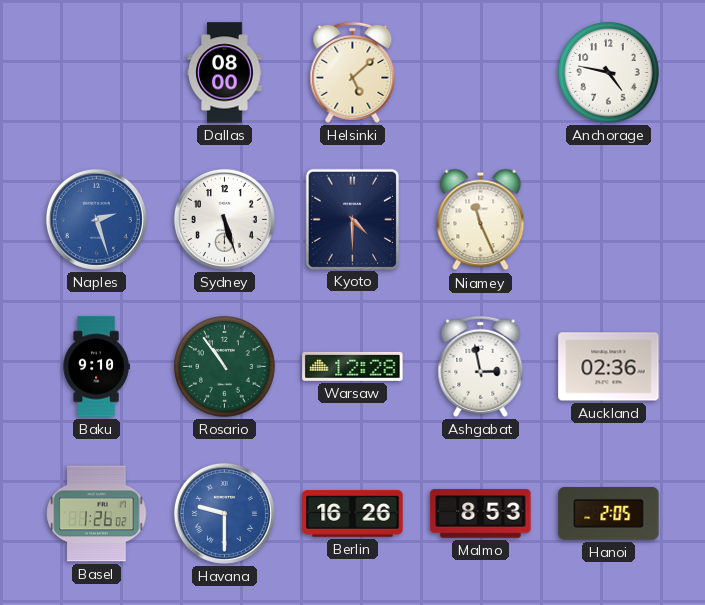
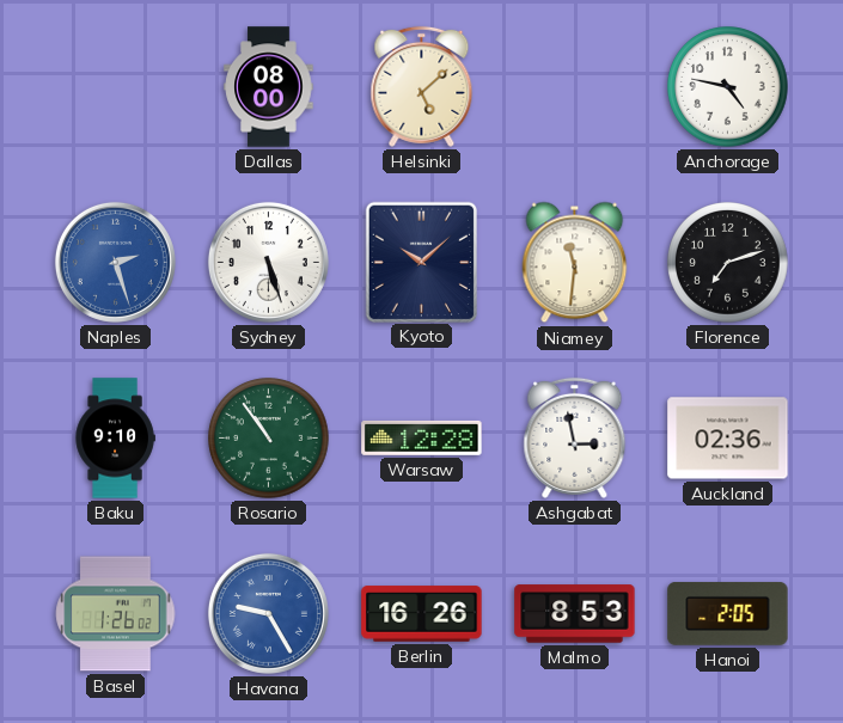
Kyoto: 4:30 -> 10:08 (421, 262)
Niamey: 11:26 -> 11:31 (575, 263)
Florence: none -> 7:12 (728, 263)
Havana: 9:30 -> 9:25 (268, 613)
